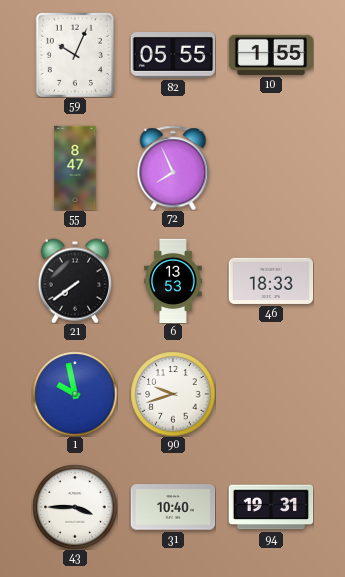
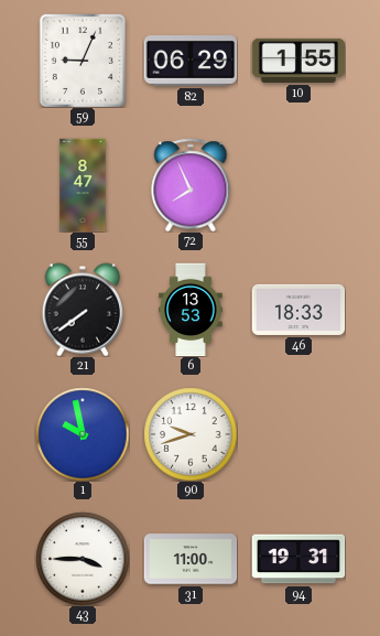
59: 10:04 -> 9:04 (83, 61)
82: 05:55 -> 06:29 (191, 62)
31: 10:40 -> 11:00 (191, 559)
